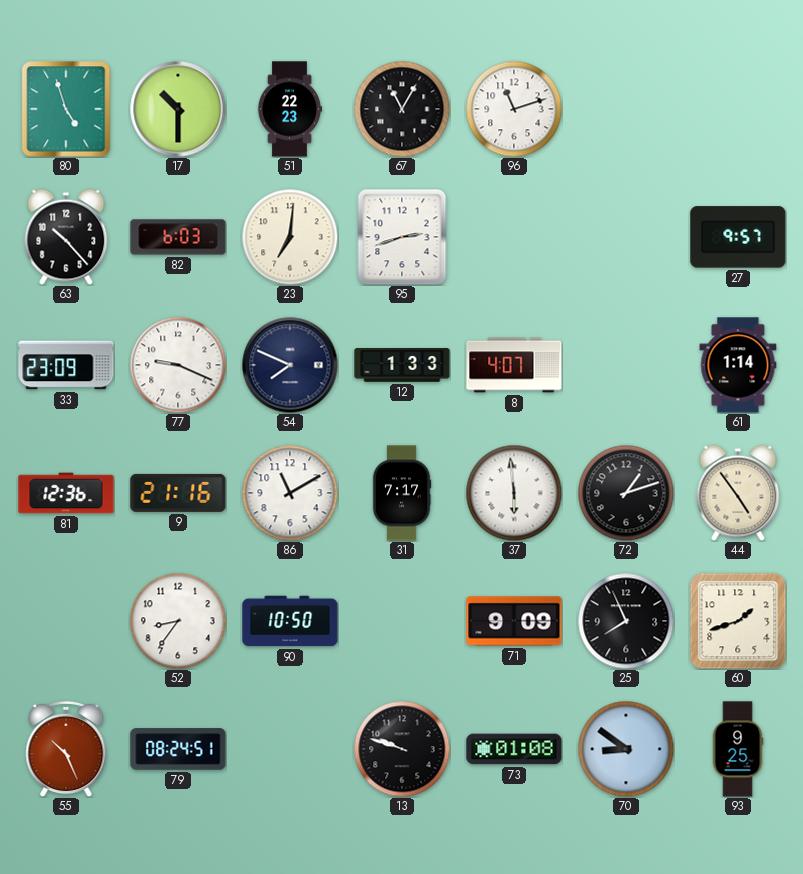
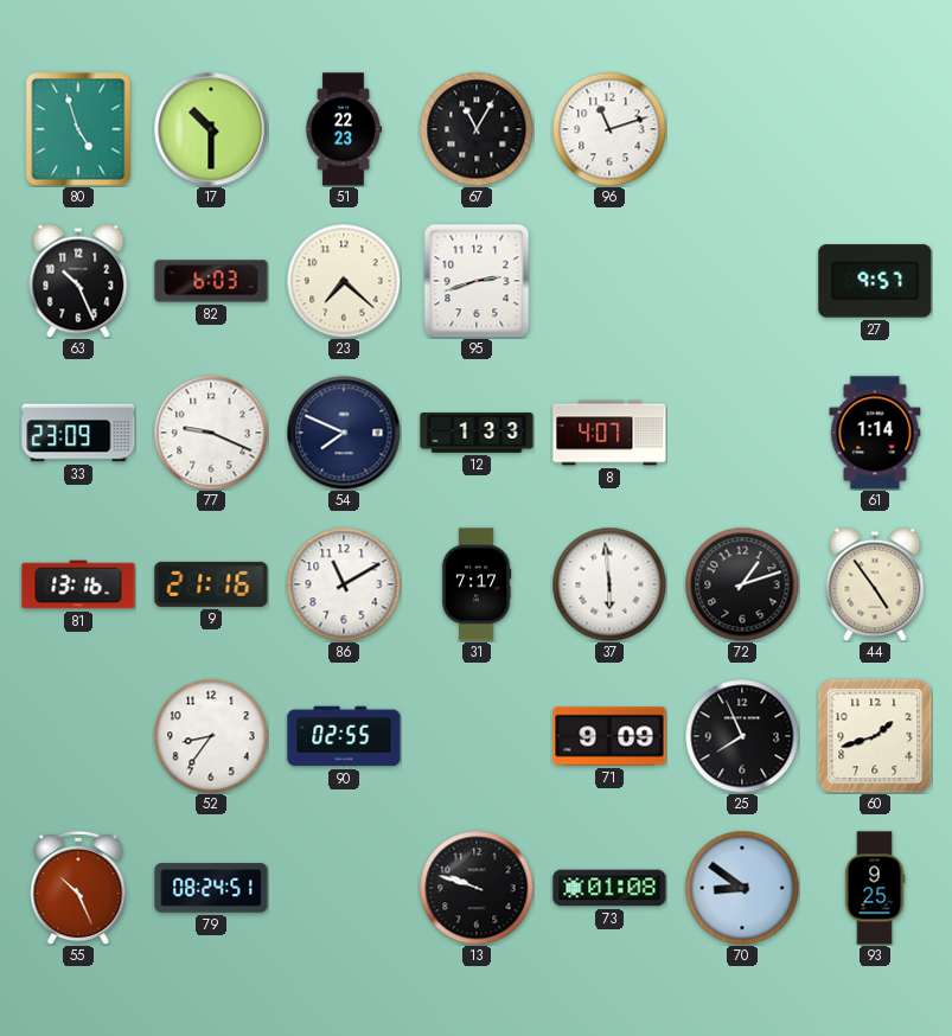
63: 10:23 -> 10:26 (78, 281)
23: 7:01 -> 7:22 (344, 281)
81: 12:36 -> 13:16 (78, 584)
90: 10:50 -> 02:55 (344, 736)
